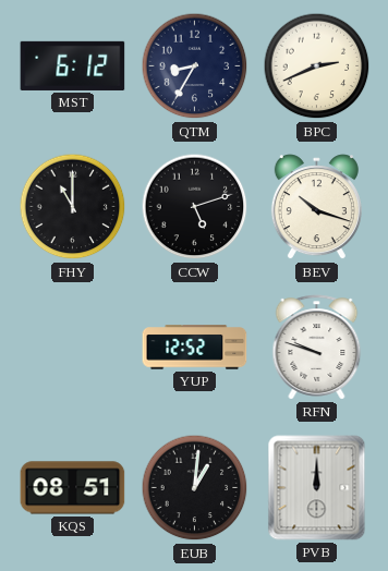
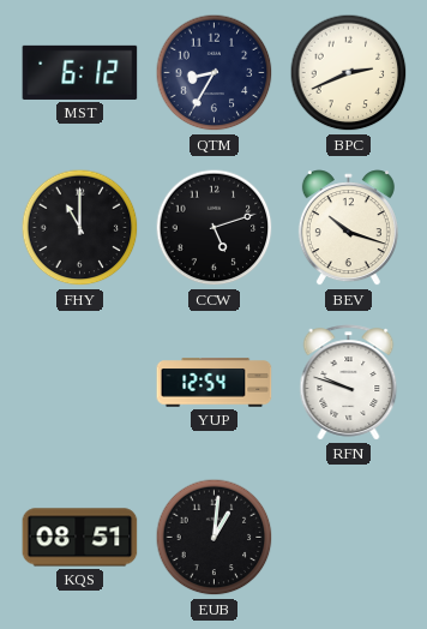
YUP: 12:52 -> 12:54 (215, 383)
PVB: 12:00 -> none (317, 488)
